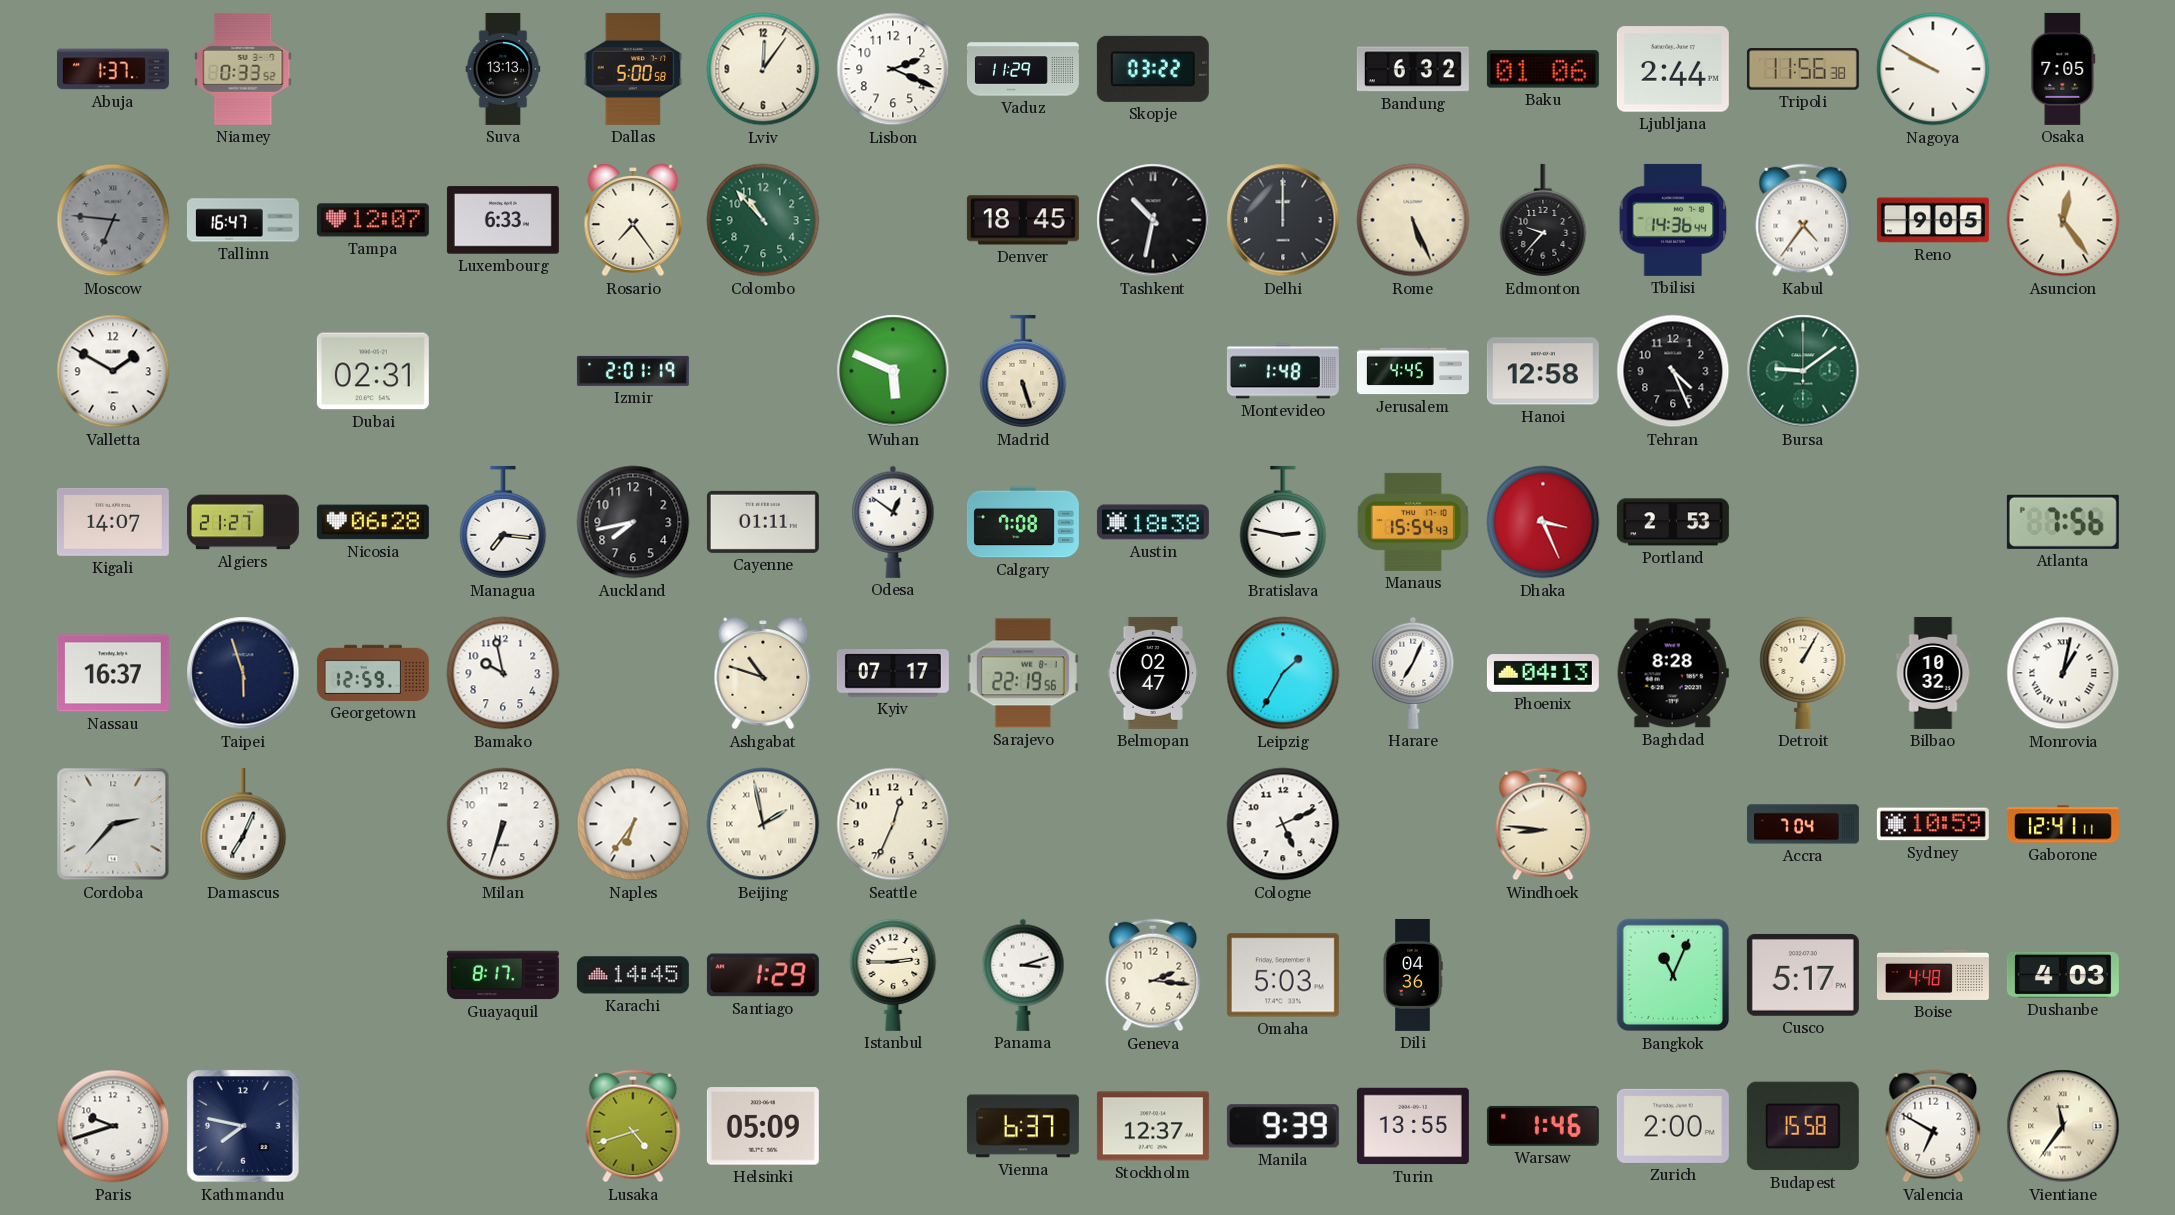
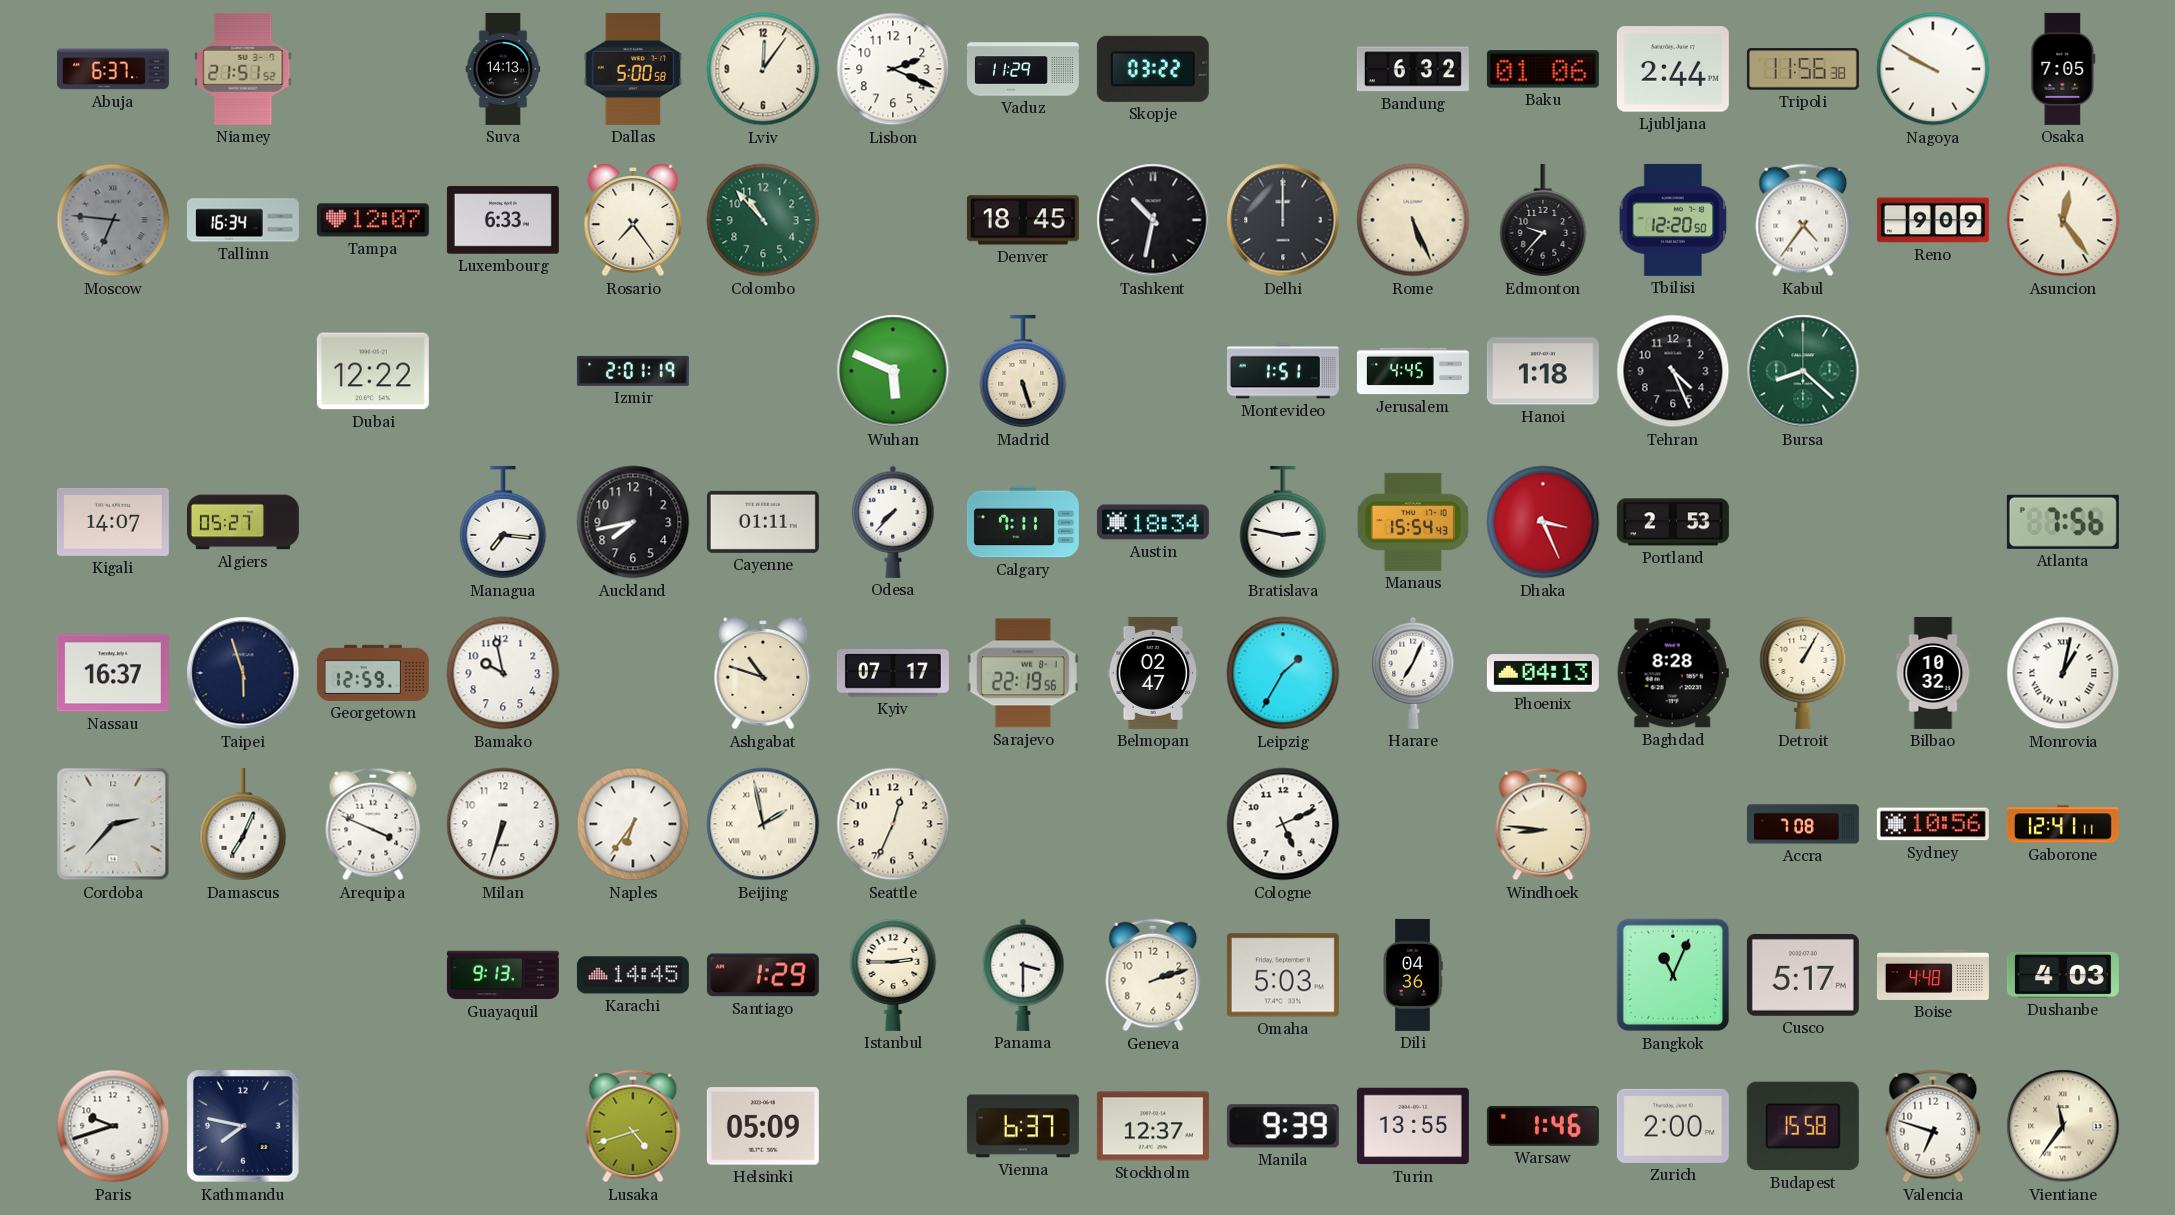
Abuja: 1:37 -> 6:37 (113, 69)
Niamey: 0:33 -> 21:51 (243, 69)
Suva: 13:13 -> 14:13 (503, 69)
Tallinn: 16:47 -> 16:34 (243, 220)
Tbilisi: 14:36 -> 12:20 (1673, 220)
Reno: 9:05 -> 9:09 (1933, 220)
Valletta: 1:50 -> none (113, 371)
Dubai: 02:31 -> 12:22 (373, 371)
Montevideo: 1:48 -> 1:51 (1283, 371)
Hanoi: 12:58 -> 1:18 (1543, 371)
Bursa: 9:09 -> 8:22 (1803, 371)
Algiers: 21:27 -> 05:27 (243, 522)
Nicosia: 06:28 -> none (373, 522)
Odesa: 12:51 -> 7:37 (893, 522)
Calgary: 7:08 -> 7:11 (1023, 522)
Austin: 18:38 -> 18:34 (1153, 522)
Arequipa: none -> 3:49 (373, 824)
Accra: 7:04 -> 7:08 (1803, 824)
Sydney: 10:59 -> 10:56 (1933, 824)
Guayaquil: 8:17 -> 9:13 (503, 975)
Panama: 3:12 -> 3:30 (1023, 975)
Geneva: 2:16 -> 2:12 (1153, 975)
Valencia: 6:50 -> 6:48 (1933, 1126)
